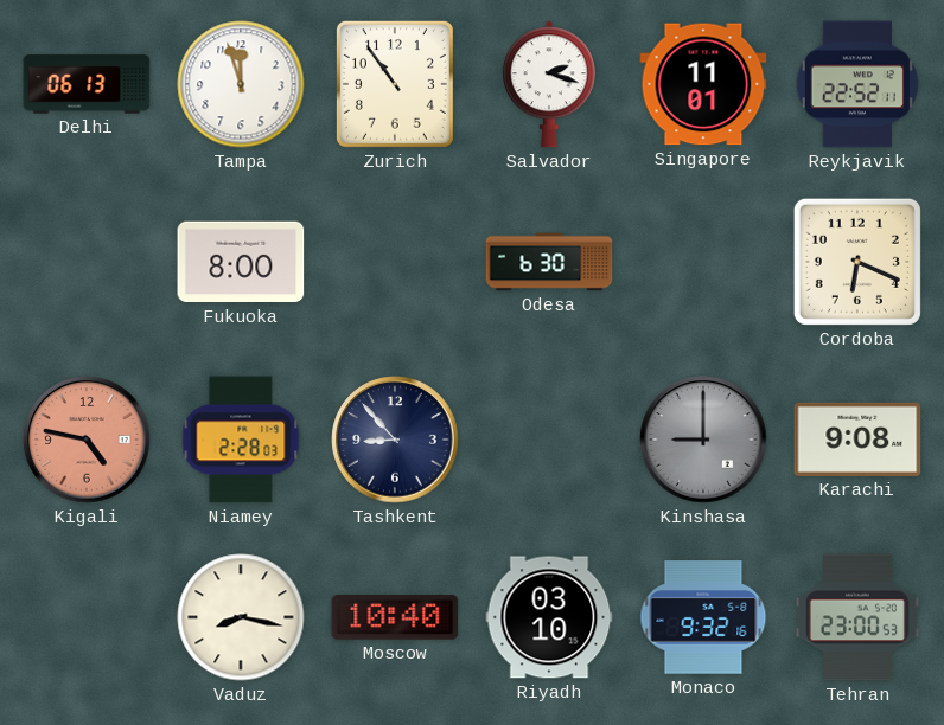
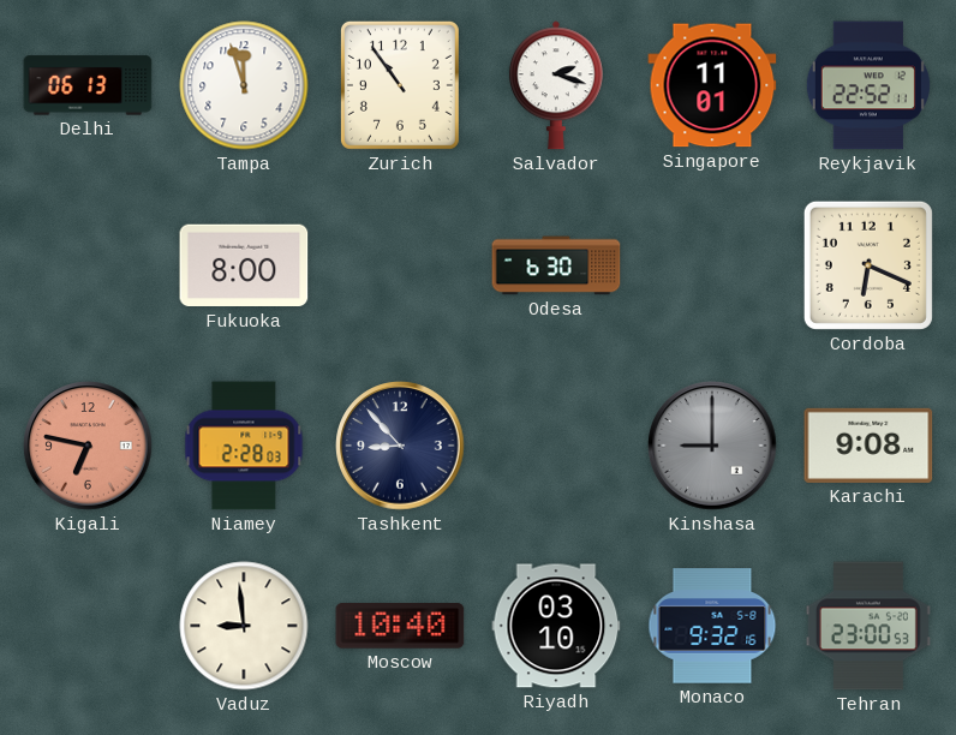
Kigali: 4:47 -> 6:47 (88, 446)
Vaduz: 8:17 -> 8:59 (244, 626)
